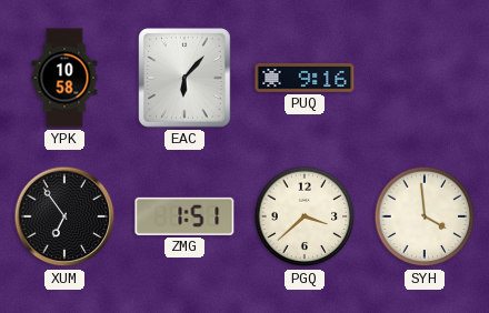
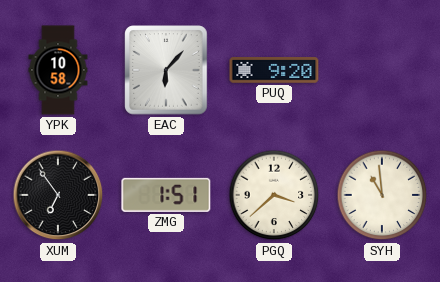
PUQ: 9:16 -> 9:20 (274, 70)
SYH: 3:59 -> 10:59 (382, 195)
